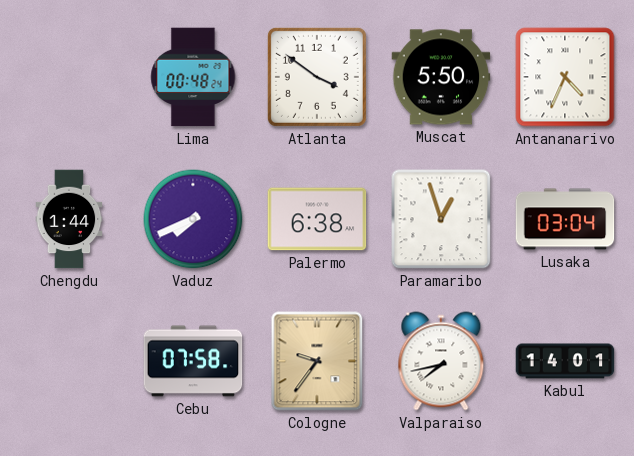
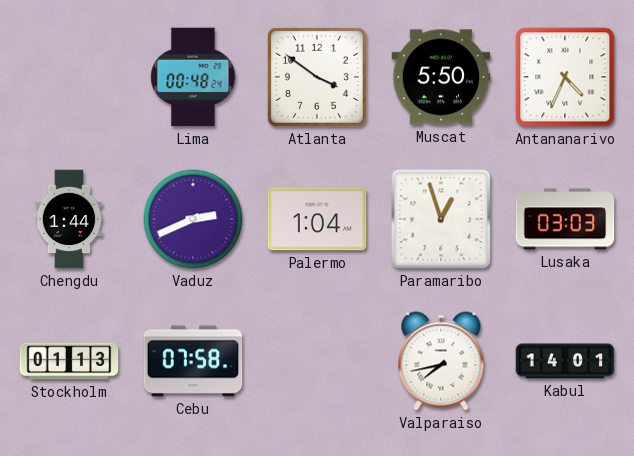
Vaduz: 7:41 -> 2:41 (193, 219)
Palermo: 6:38 -> 1:04 (317, 219)
Lusaka: 03:04 -> 03:03 (565, 219)
Stockholm: none -> 01:13 (69, 361)
Cologne: 9:36 -> none (317, 361)
